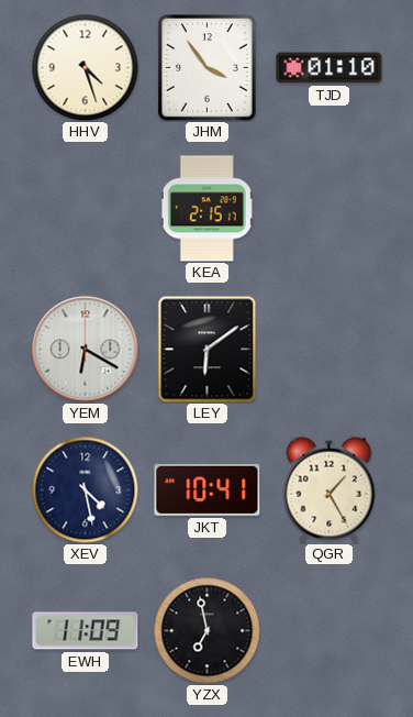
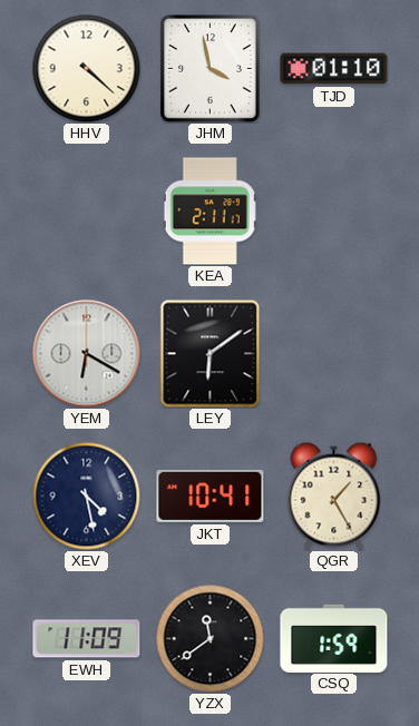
HHV: 4:27 -> 4:22 (86, 68)
JHM: 3:54 -> 3:58 (211, 69)
KEA: 2:15 -> 2:11 (209, 212)
YZX: 6:58 -> 11:39 (209, 638)
CSQ: none -> 1:59 (334, 638)
